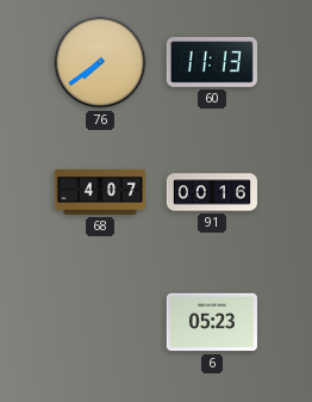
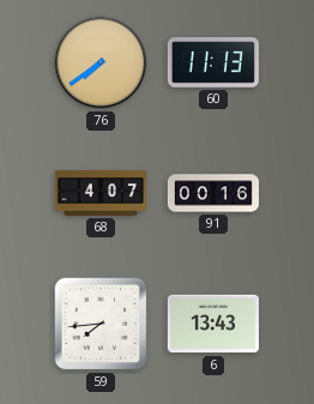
59: none -> 7:44 (101, 324)
6: 05:23 -> 13:43 (213, 324)
